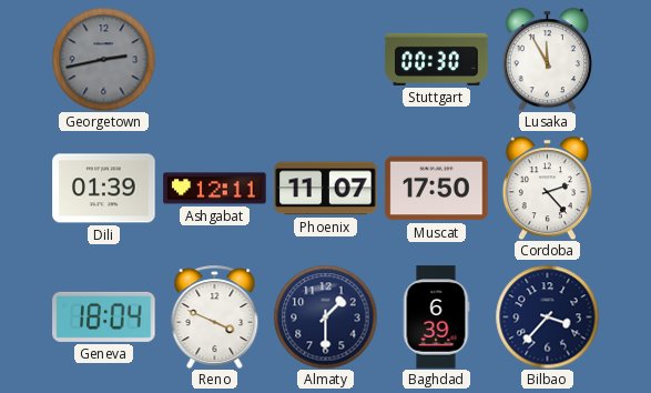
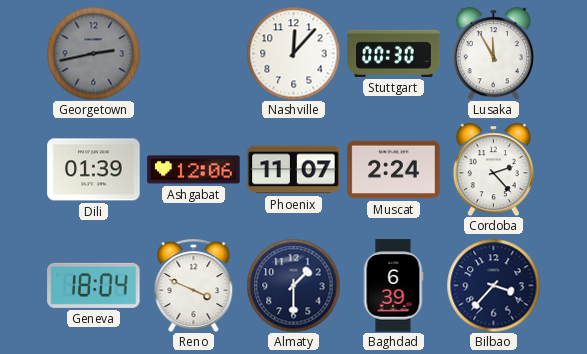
Nashville: none -> 12:07 (293, 53)
Ashgabat: 12:11 -> 12:06 (194, 170)
Muscat: 17:50 -> 2:24 (394, 170)
